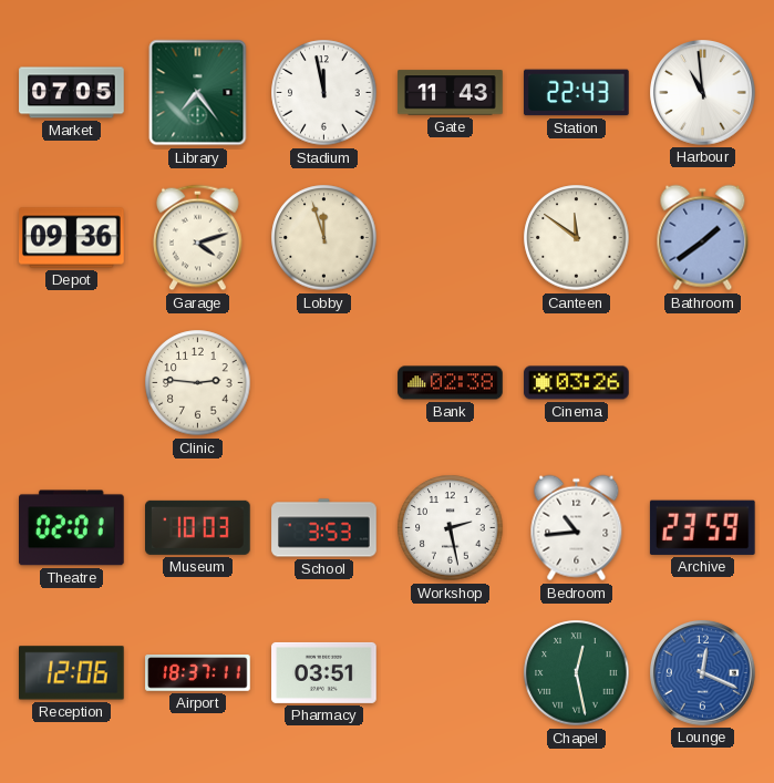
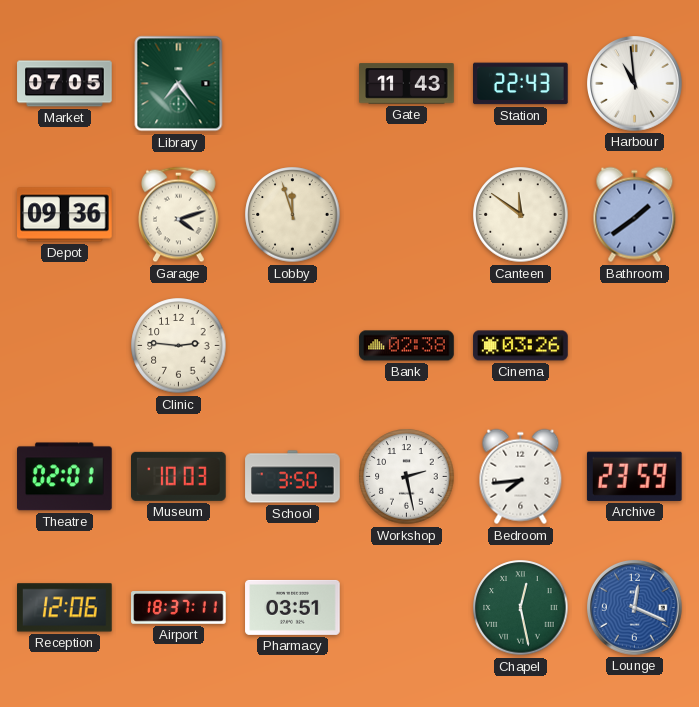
Stadium: 11:58 -> none (324, 93)
School: 3:53 -> 3:50 (293, 477)
Bedroom: 10:44 -> 7:44 (521, 477)
